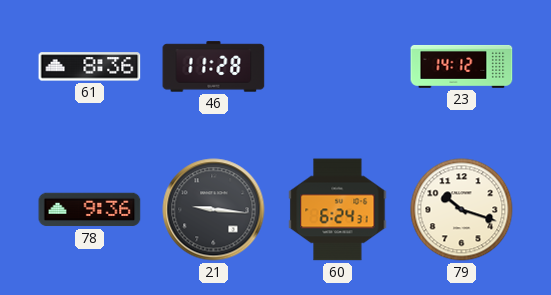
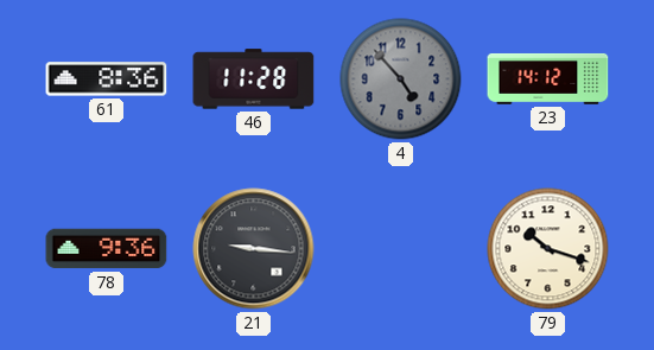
4: none -> 4:53 (401, 79)
60: 6:24 -> none (338, 210)
